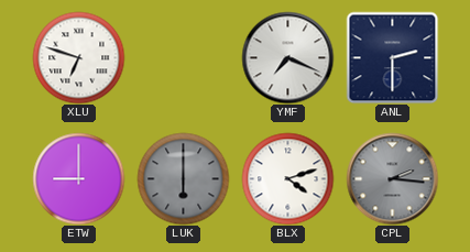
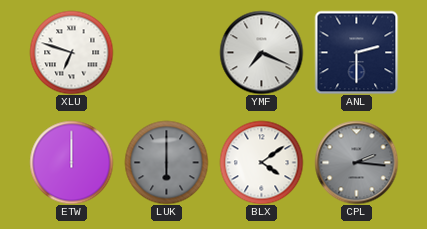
ETW: 9:00 -> 12:00 (71, 162)
BLX: 4:12 -> 4:09 (261, 162)
